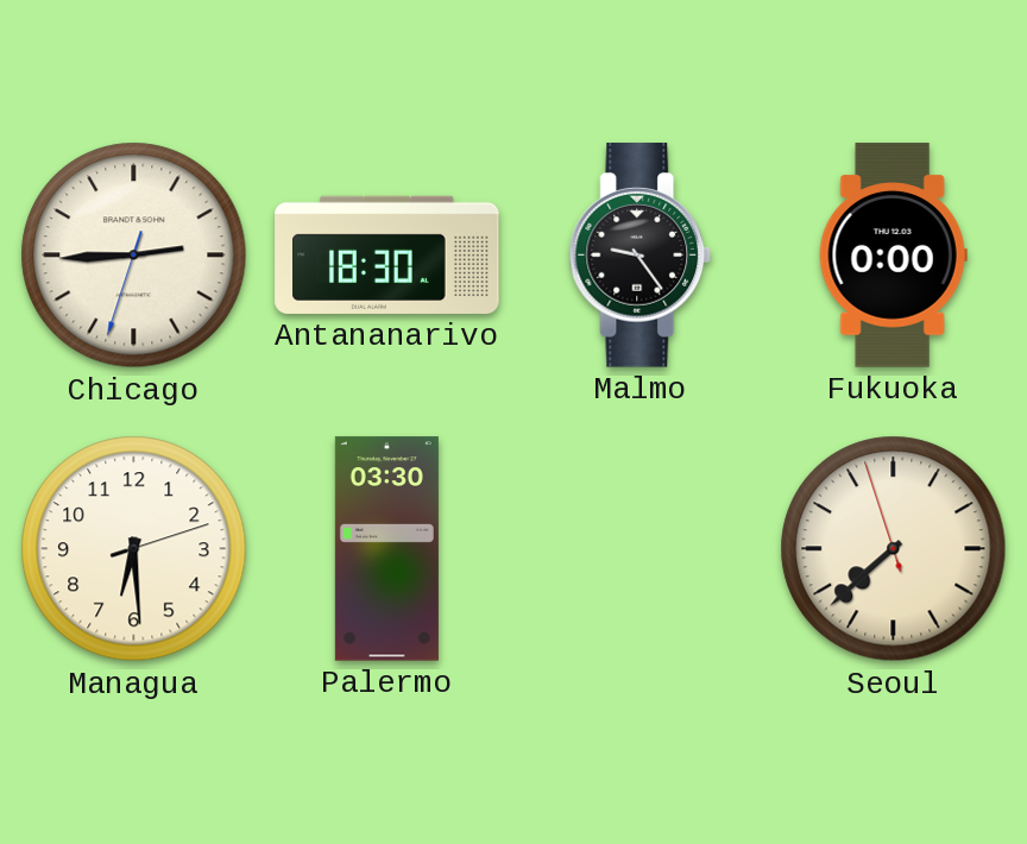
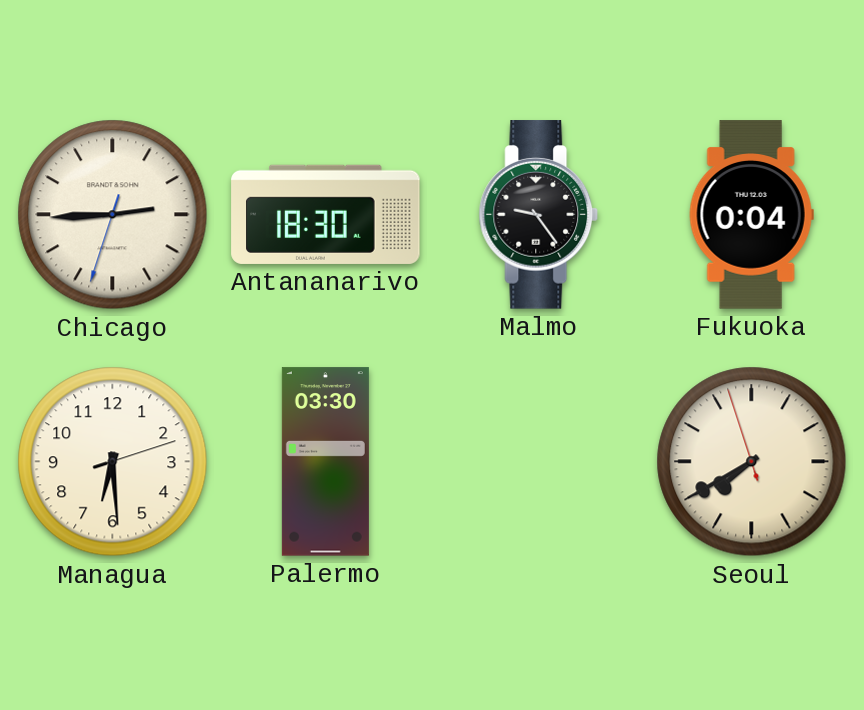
Fukuoka: 0:00 -> 0:04 (751, 215)
Seoul: 7:37 -> 7:39 (752, 462)
